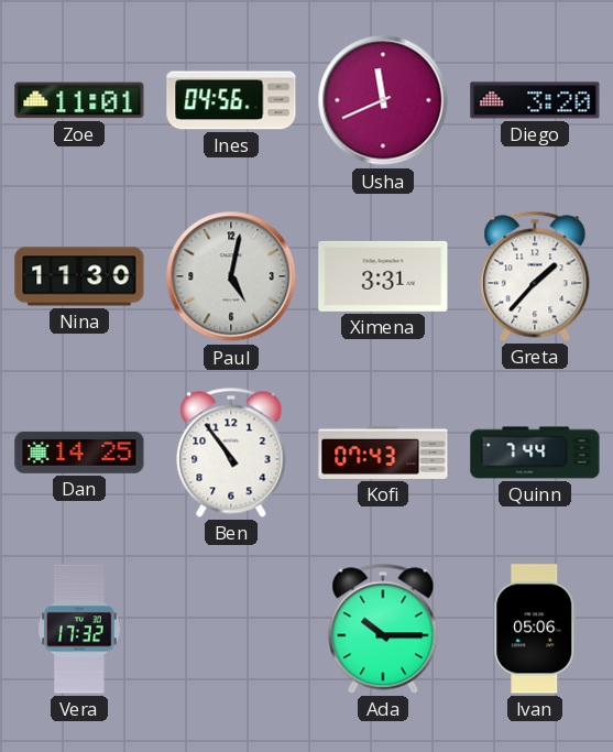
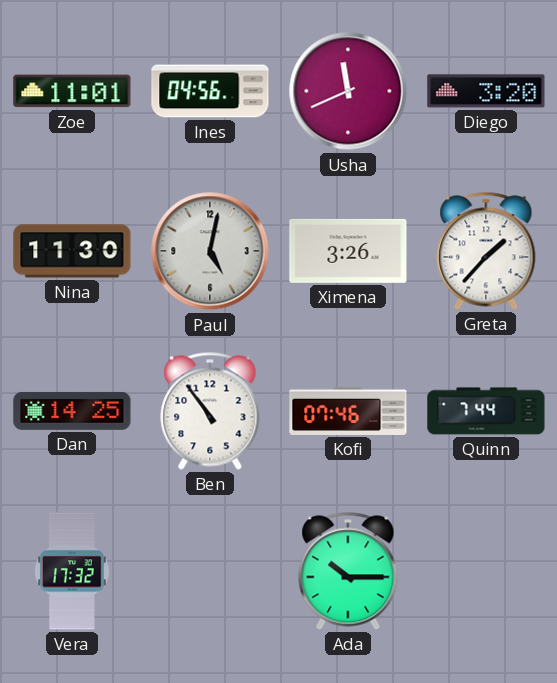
Ximena: 3:31 -> 3:26 (348, 251)
Kofi: 07:43 -> 07:46 (348, 411)
Ivan: 05:06 -> none (535, 629)
